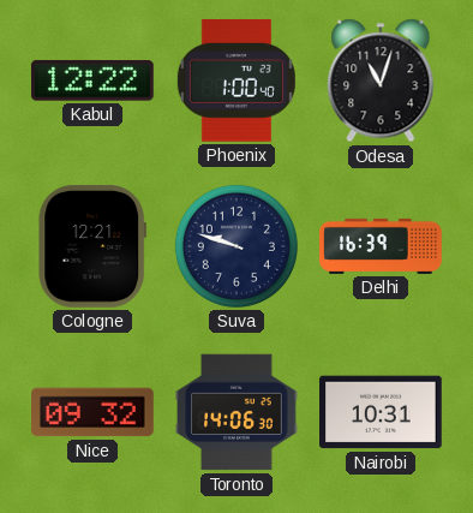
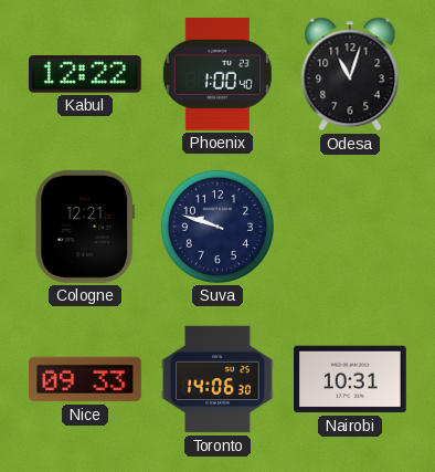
Delhi: 16:39 -> none (381, 246)
Nice: 09:32 -> 09:33 (86, 379)
